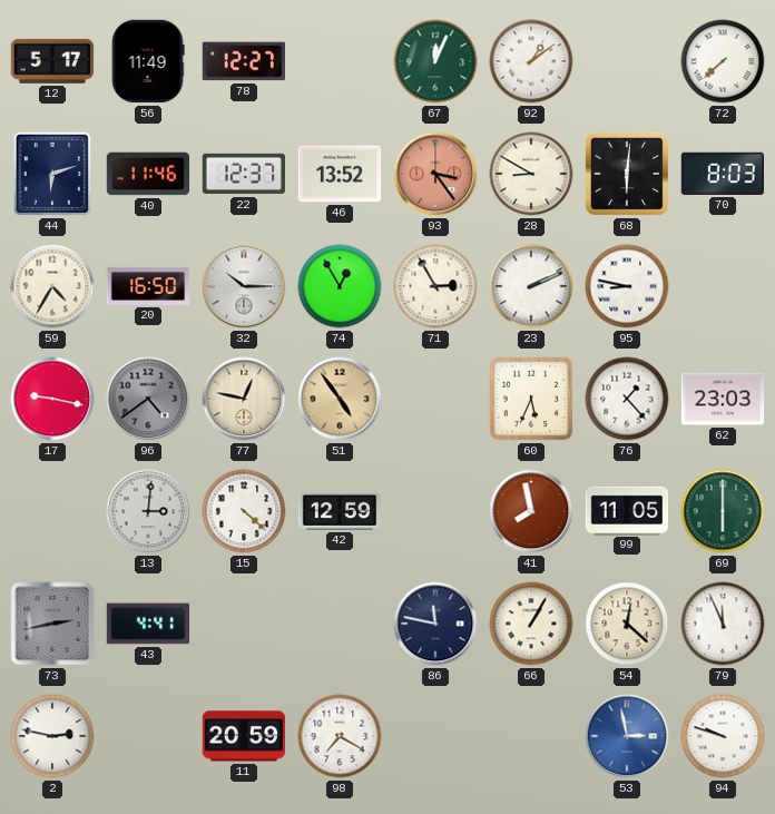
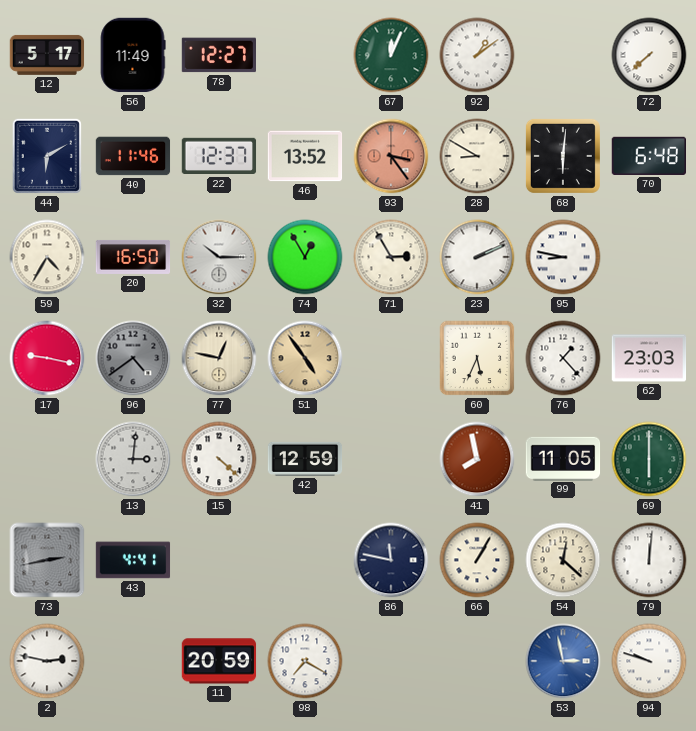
44: 6:12 -> 6:10 (47, 156)
70: 8:03 -> 6:48 (648, 156)
79: 11:56 -> 12:01 (649, 560)
